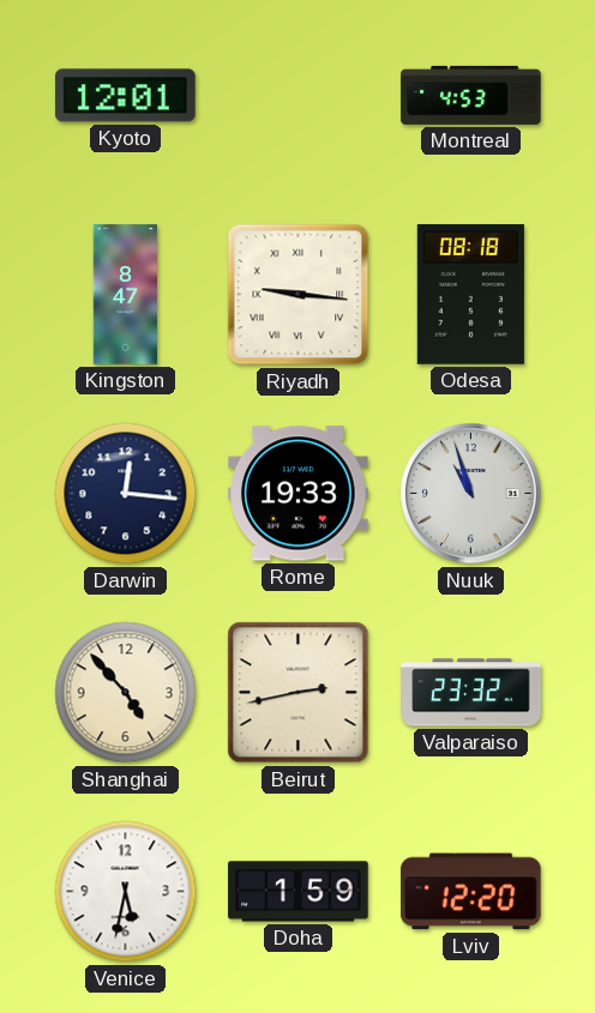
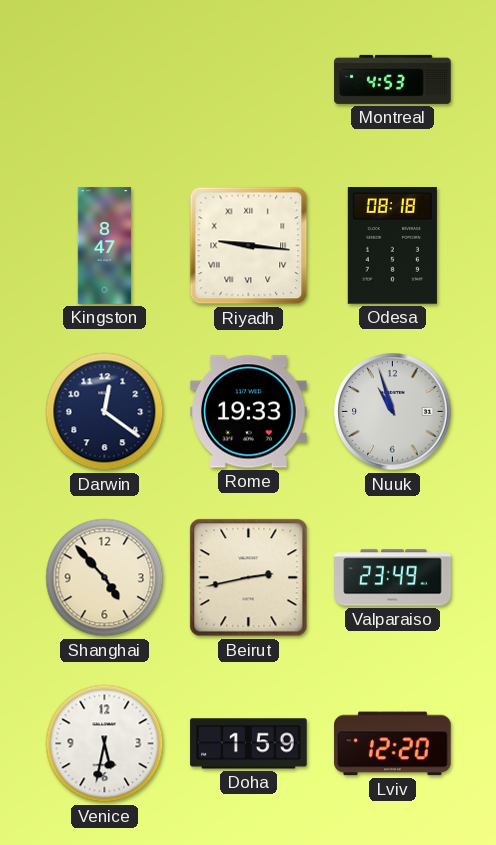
Kyoto: 12:01 -> none (126, 96)
Darwin: 12:16 -> 12:21 (105, 412)
Valparaiso: 23:32 -> 23:49 (393, 578)
